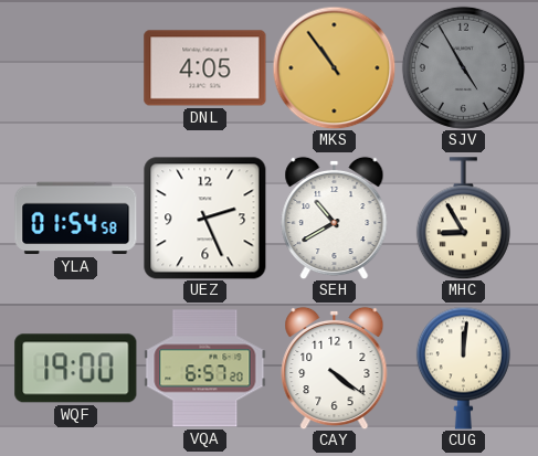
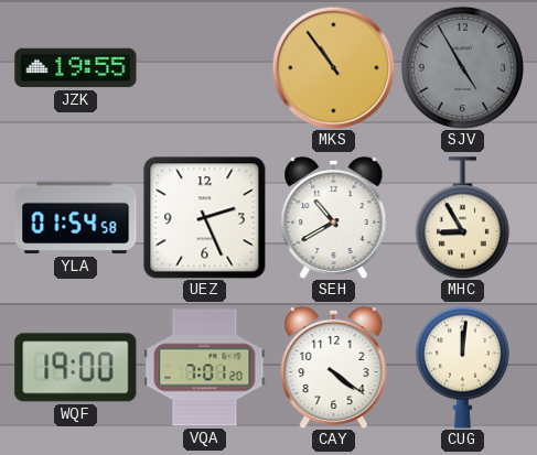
JZK: none -> 19:55 (76, 68)
DNL: 4:05 -> none (205, 68)
VQA: 6:57 -> 7:01 (205, 368)
